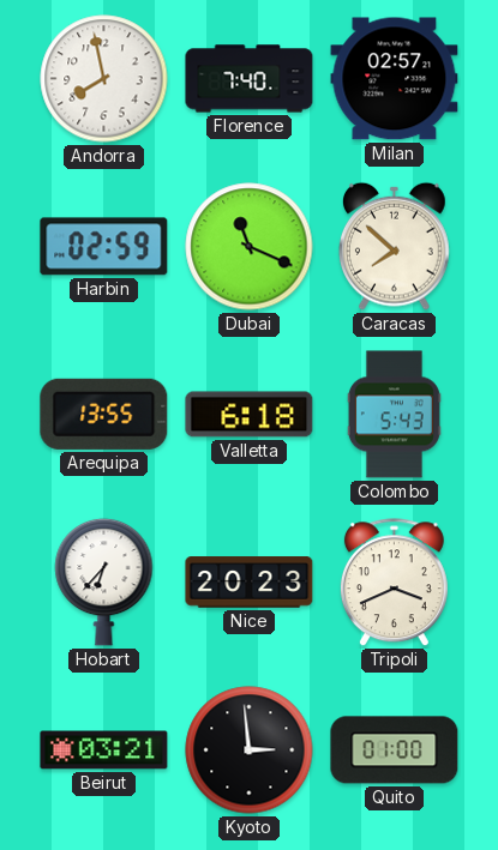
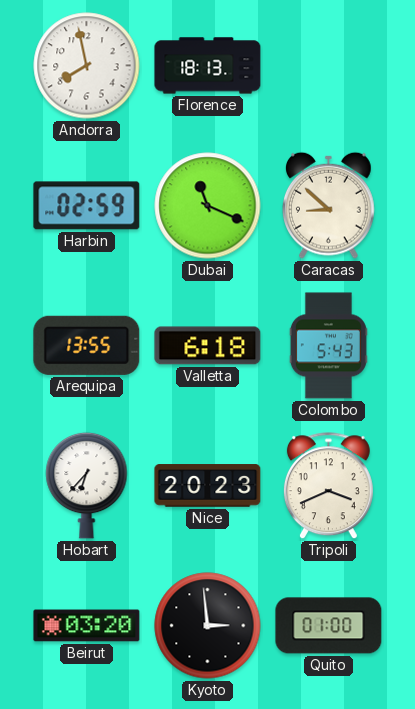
Florence: 7:40 -> 18:13 (208, 66)
Milan: 02:57 -> none (395, 79)
Caracas: 7:52 -> 8:52 (329, 205)
Beirut: 03:21 -> 03:20 (87, 626)
